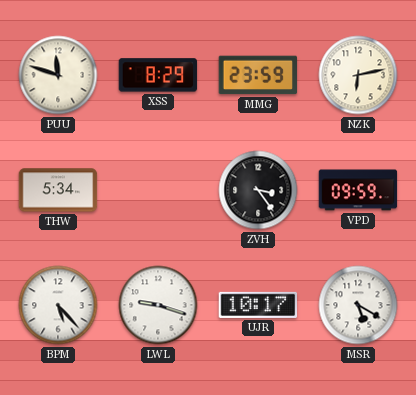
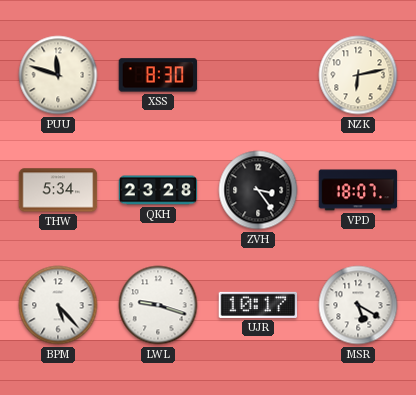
XSS: 8:29 -> 8:30 (158, 75)
MMG: 23:59 -> none (258, 75)
QKH: none -> 23:28 (158, 190)
VPD: 09:59 -> 18:07 (358, 190)
